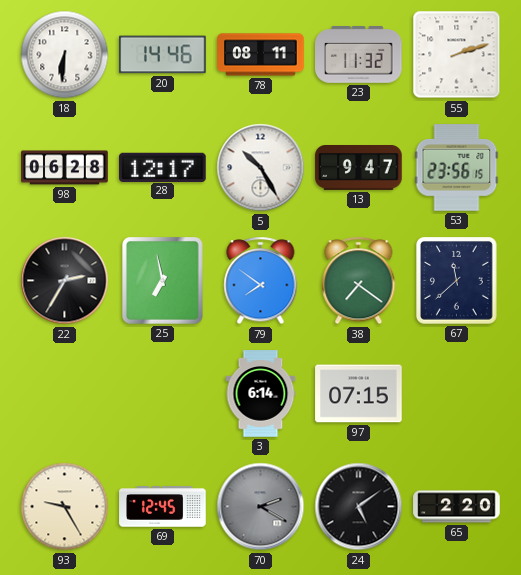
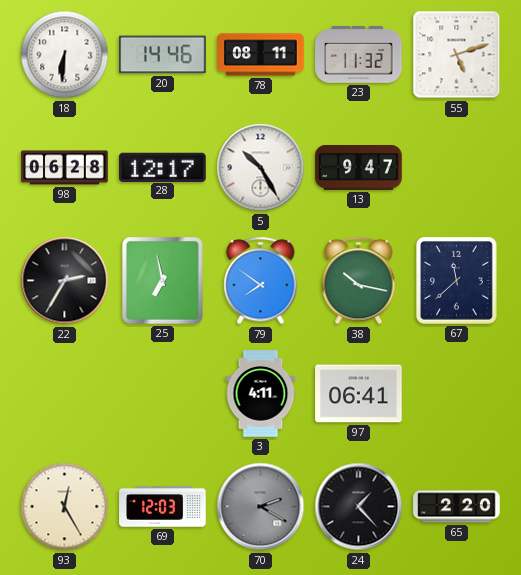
55: 2:12 -> 5:12 (457, 55)
53: 23:56 -> none (457, 168)
38: 7:21 -> 10:17 (359, 281)
3: 6:14 -> 4:11 (261, 394)
97: 07:15 -> 06:41 (359, 394)
93: 9:25 -> 12:25 (65, 507)
69: 12:45 -> 12:03 (163, 507)
24: 5:09 -> 1:23 (359, 507)
